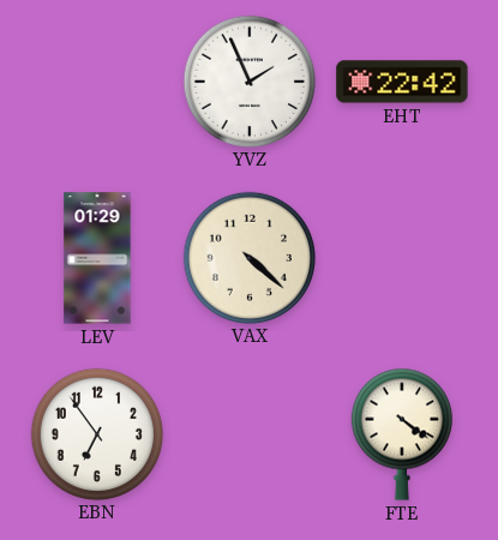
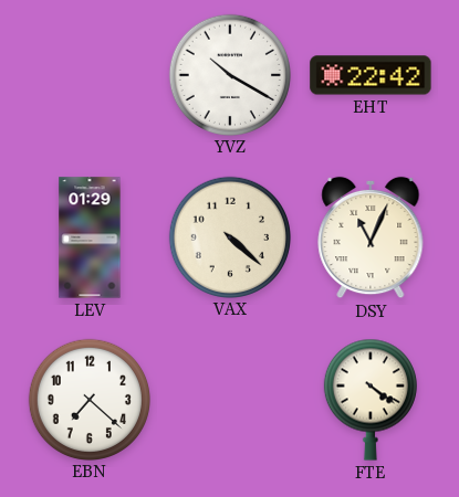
YVZ: 1:56 -> 10:20 (229, 74)
DSY: none -> 11:04 (371, 237)
EBN: 6:54 -> 7:22 (88, 399)
